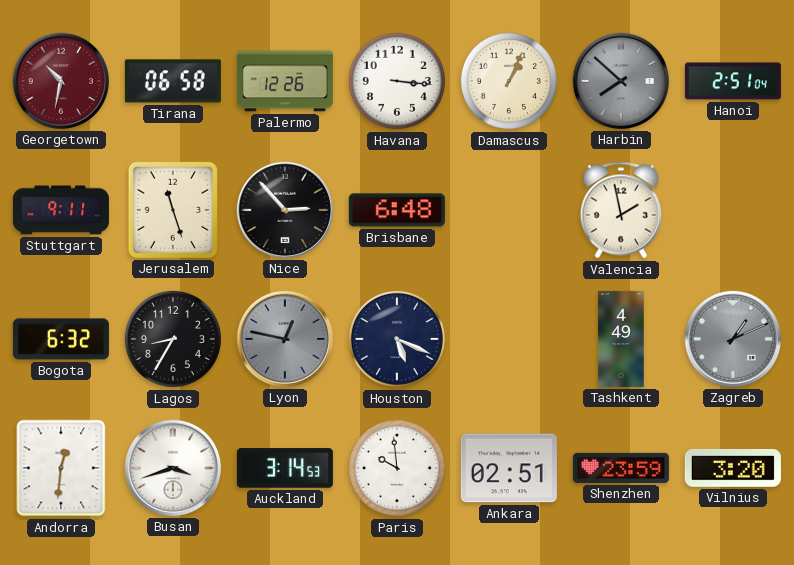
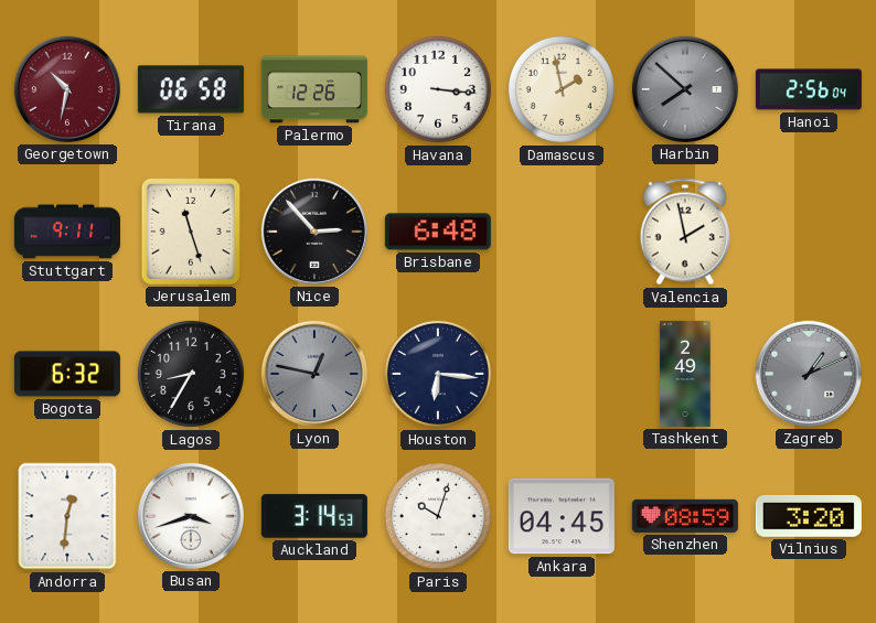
Damascus: 1:04 -> 1:58 (562, 89)
Hanoi: 2:51 -> 2:56 (809, 89)
Houston: 5:19 -> 6:16 (438, 374)
Tashkent: 4:49 -> 2:49 (685, 374)
Paris: 9:59 -> 10:03 (438, 516)
Ankara: 02:51 -> 04:45 (562, 516)
Shenzhen: 23:59 -> 08:59 (685, 516)
